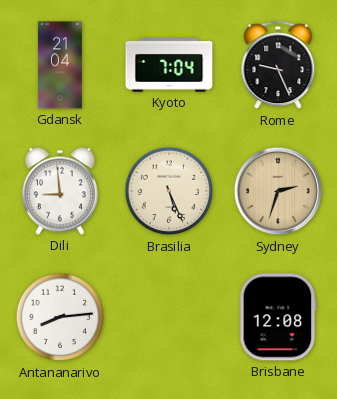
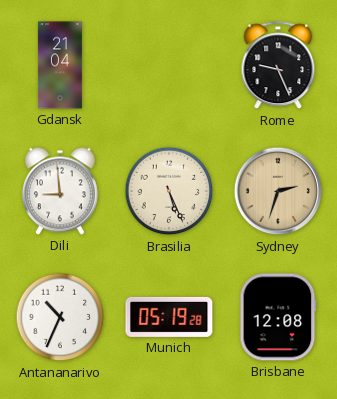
Kyoto: 7:04 -> none (169, 65)
Antananarivo: 8:14 -> 10:34 (60, 317)
Munich: none -> 05:19 (169, 317)
